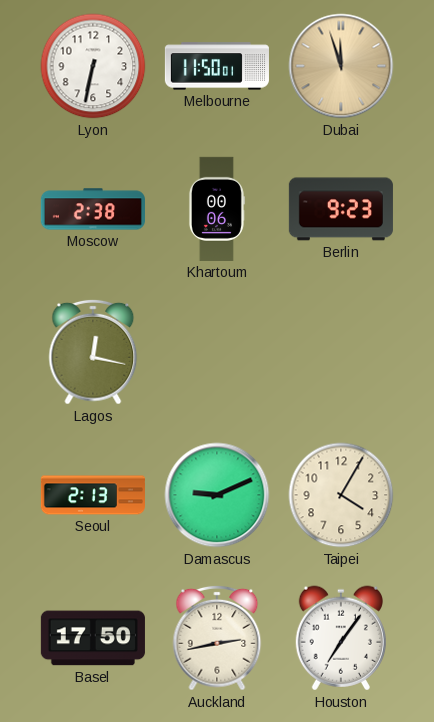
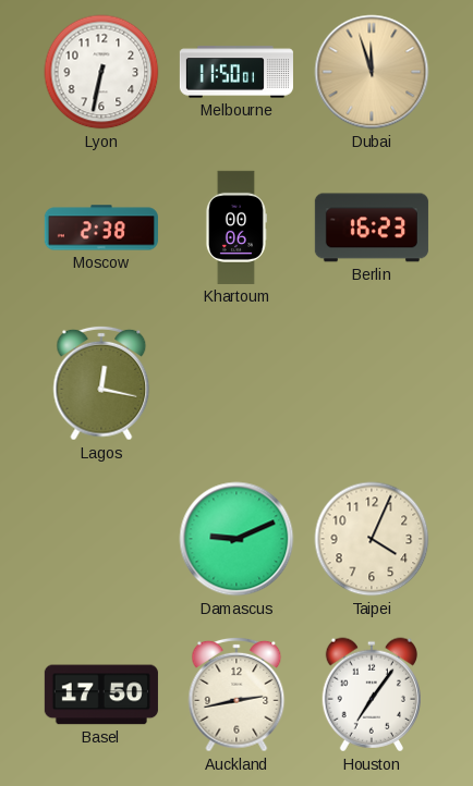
Berlin: 9:23 -> 16:23 (372, 228)
Seoul: 2:13 -> none (93, 495)
Taipei: 4:05 -> 4:04 (372, 539)
